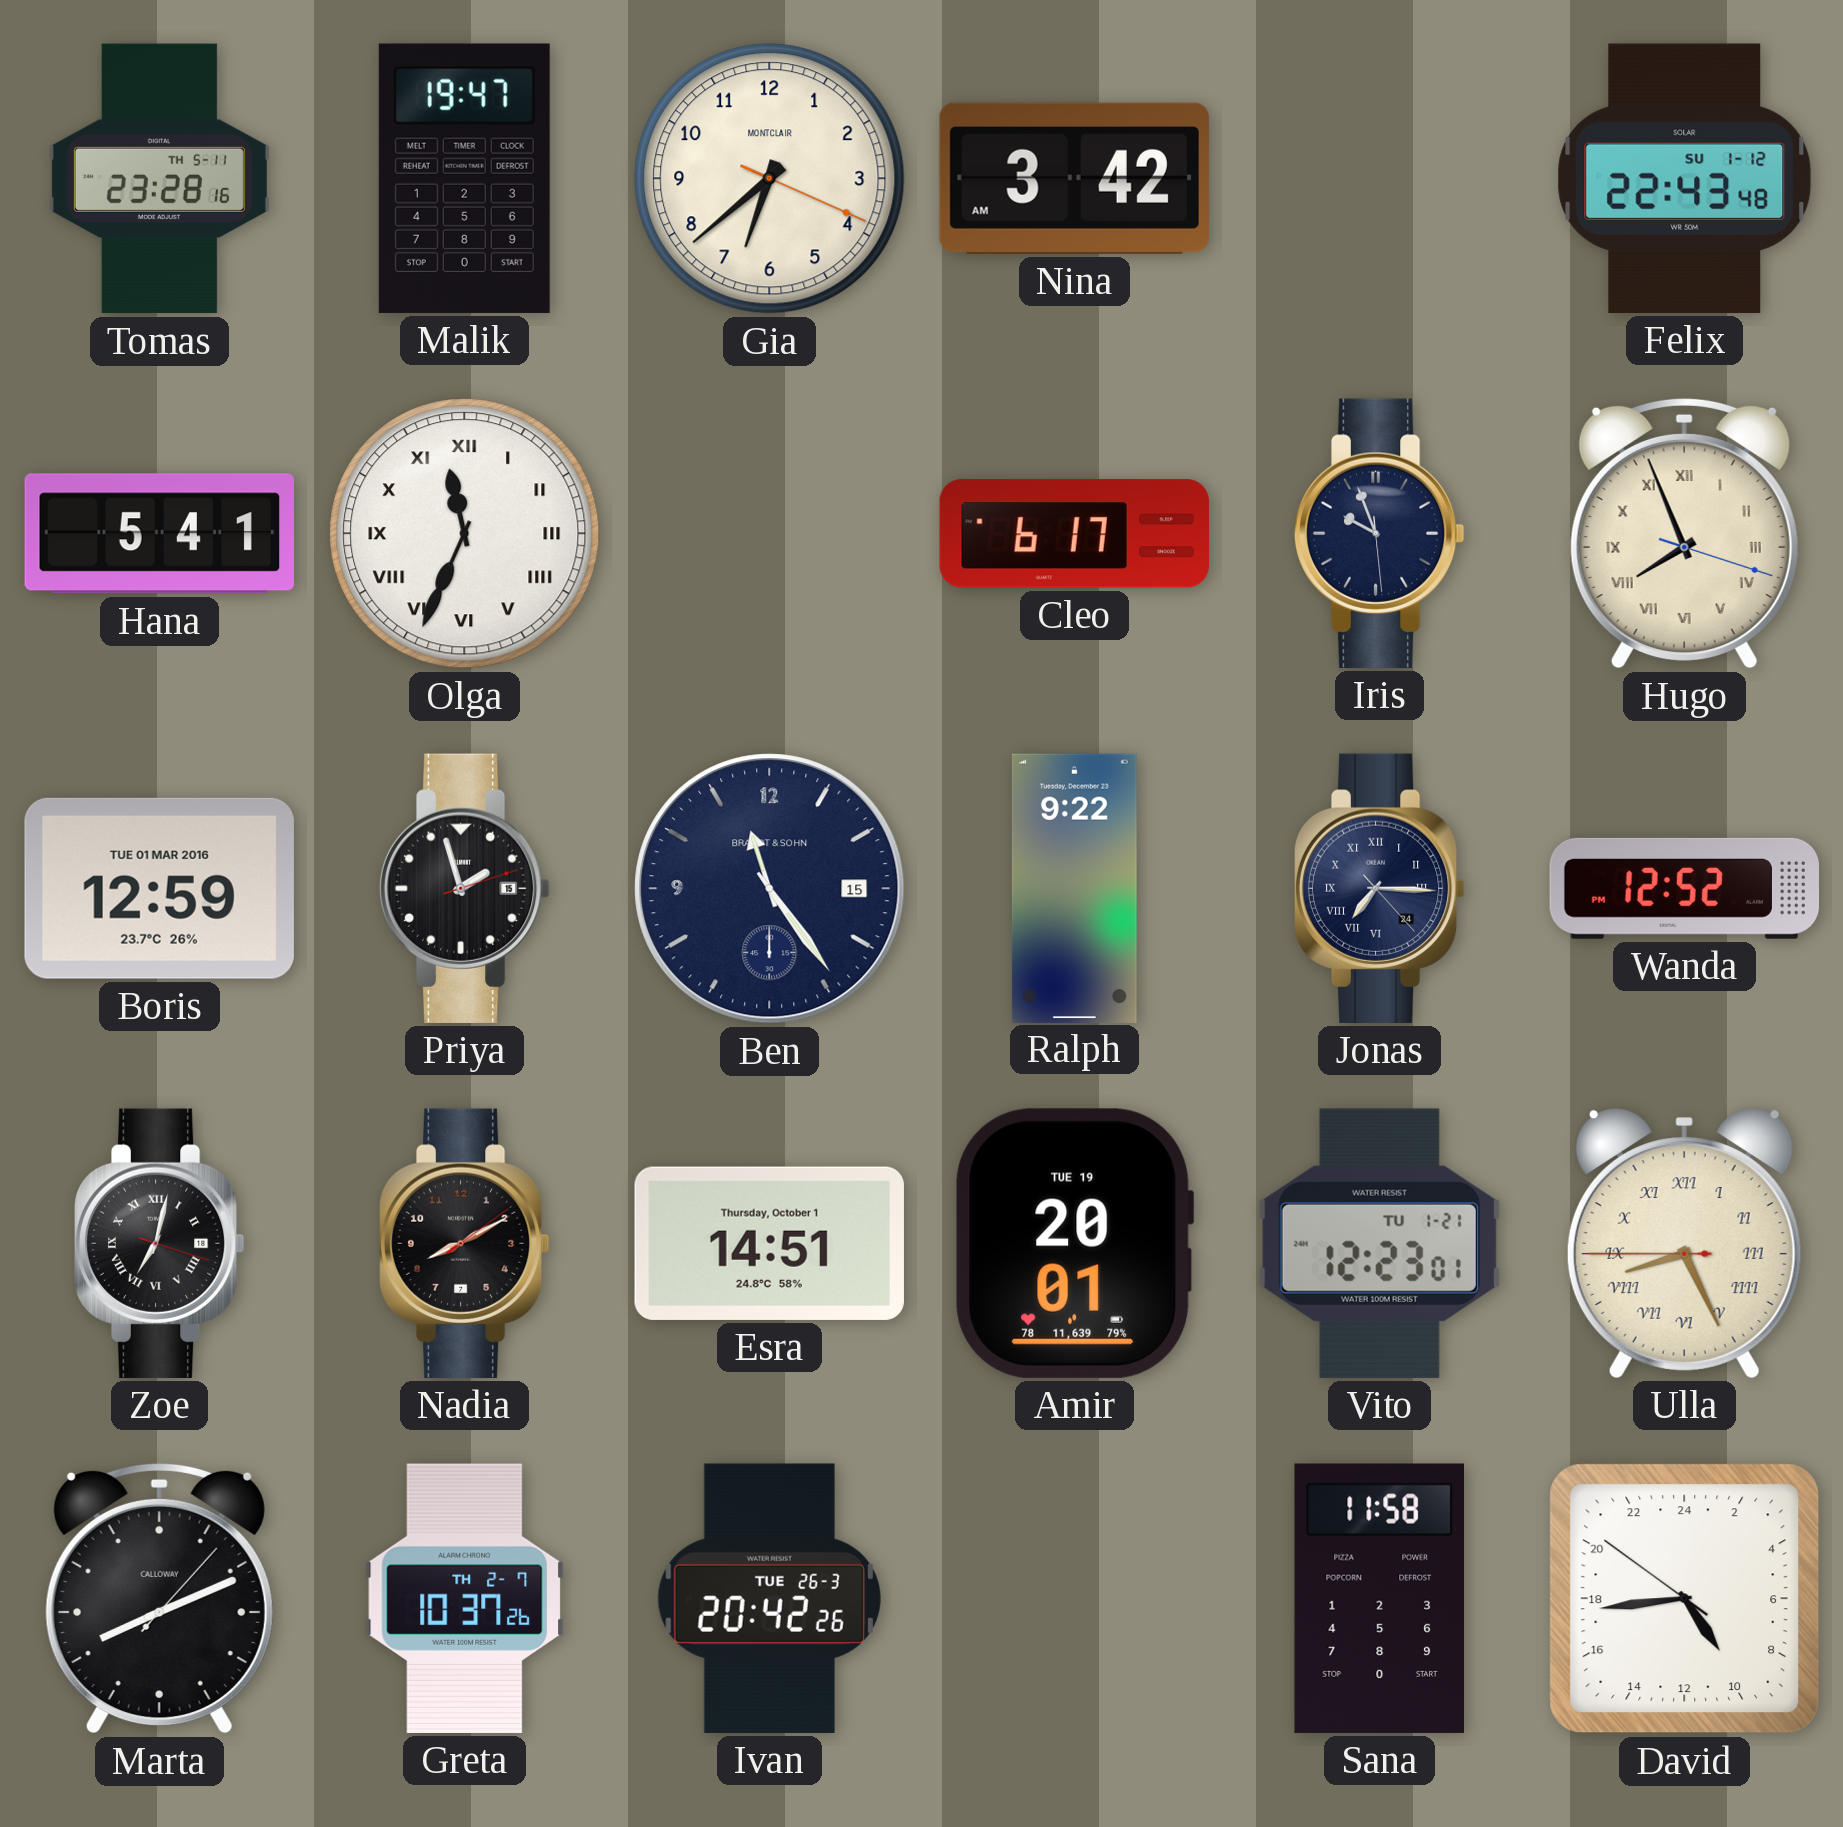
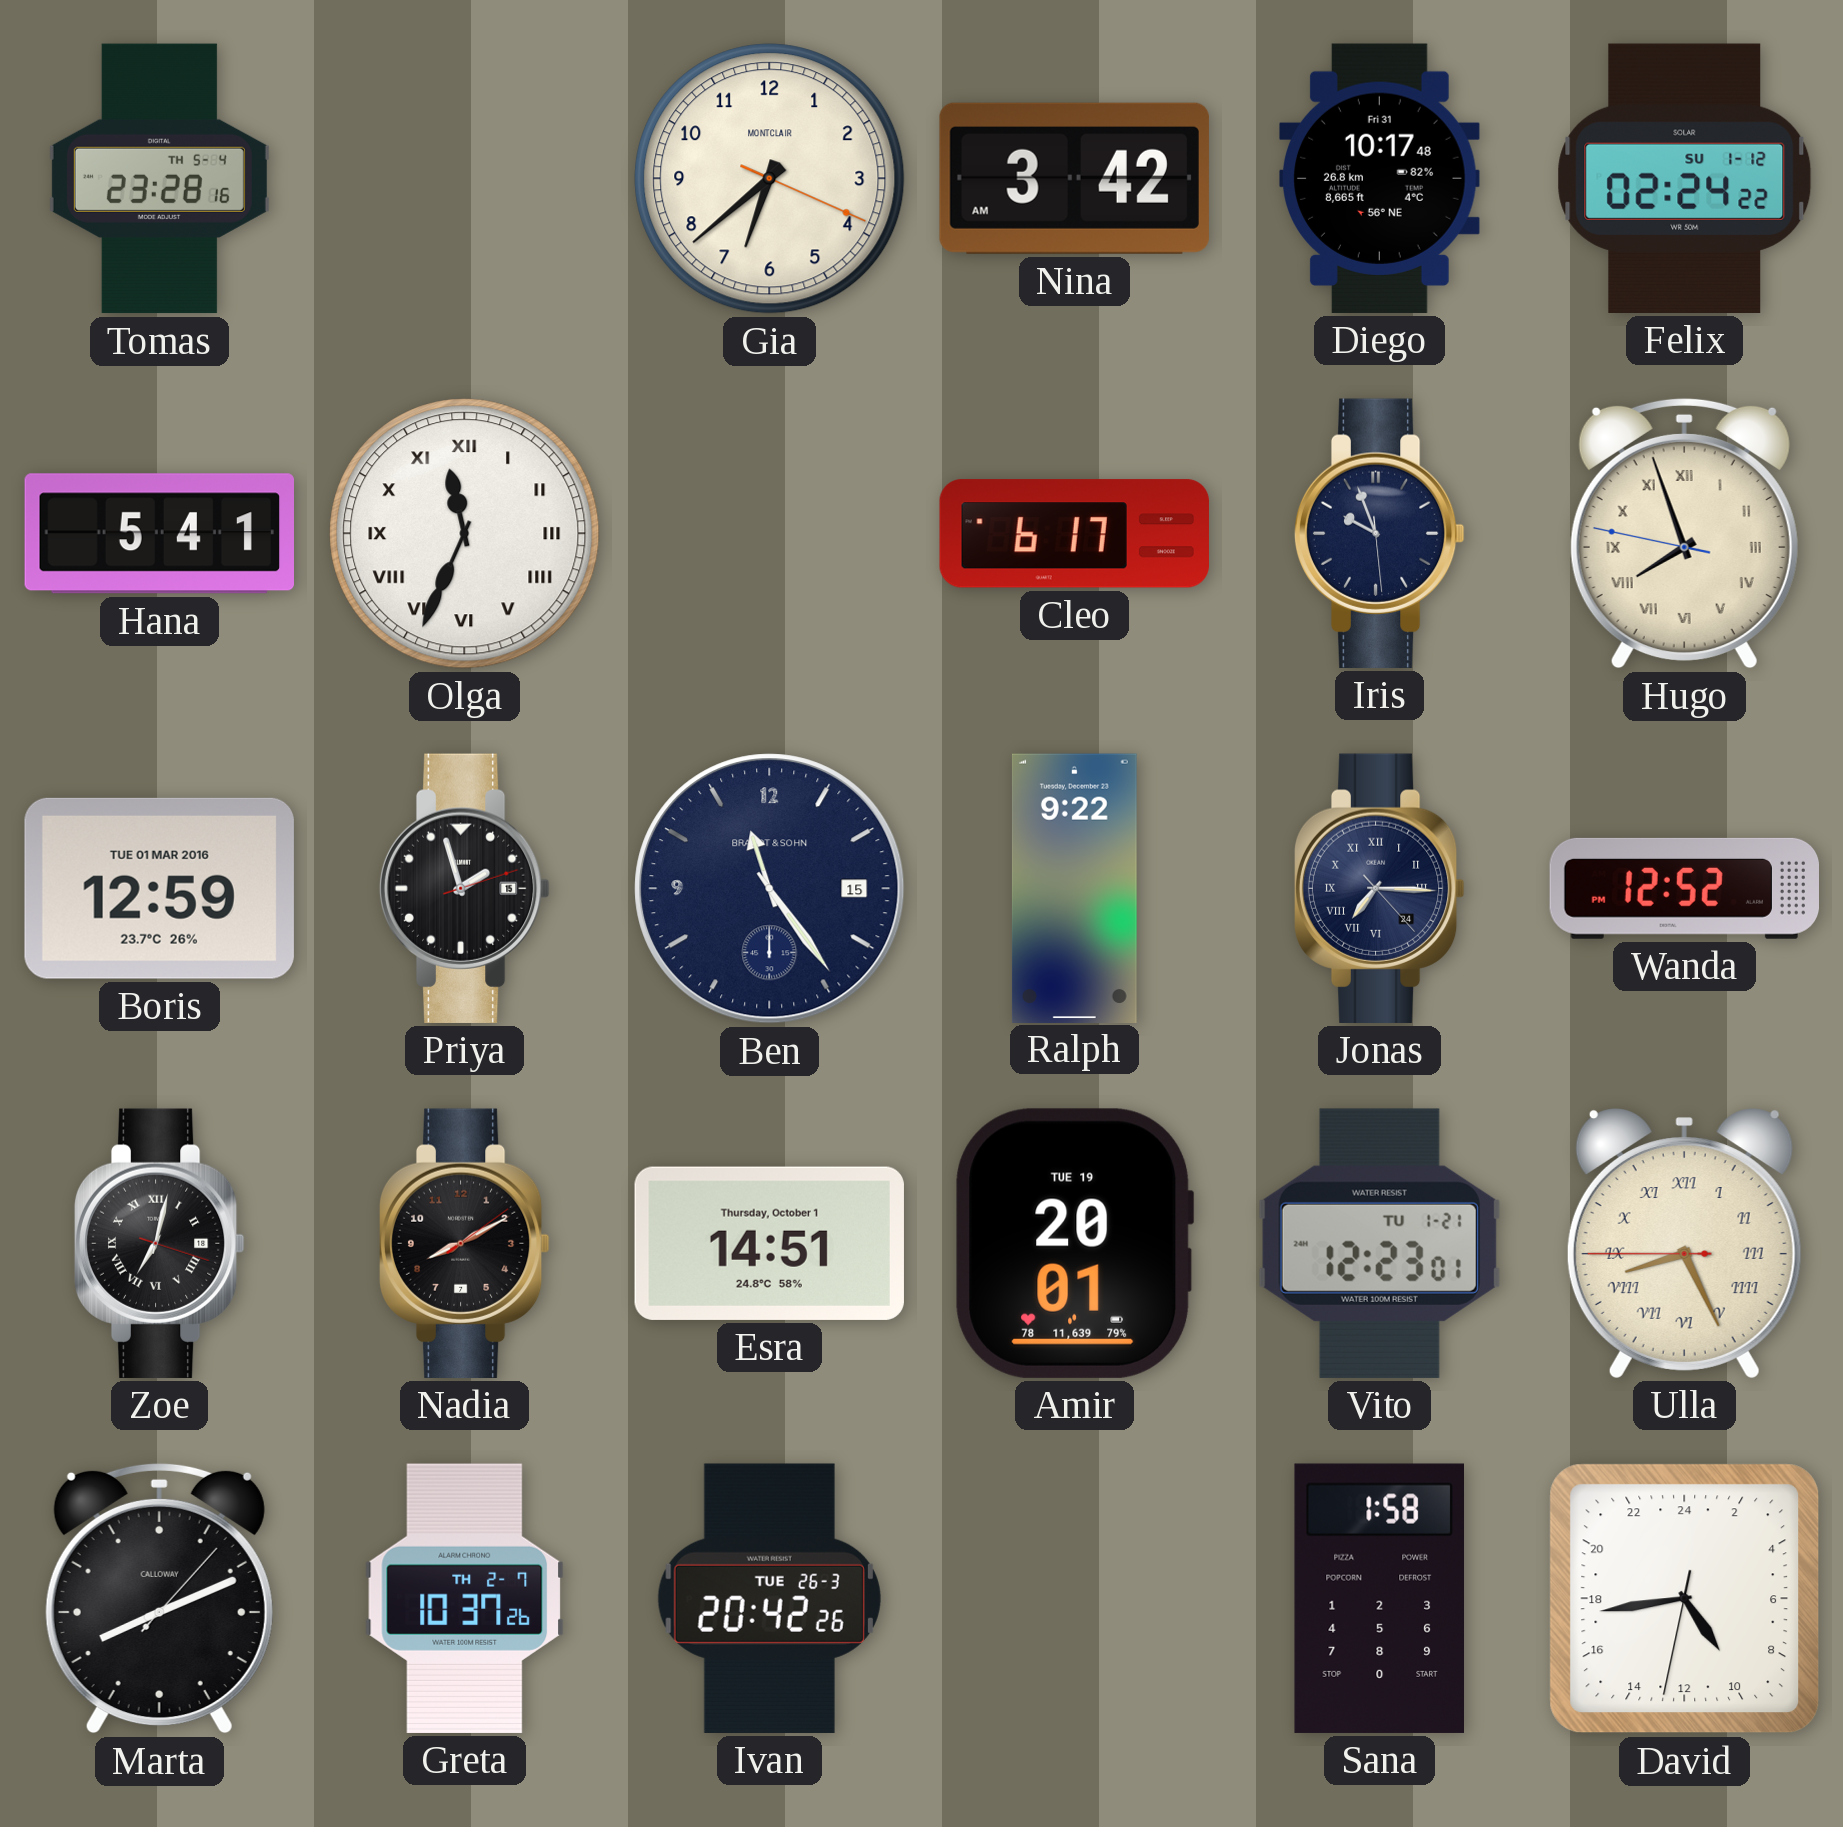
Tomas date: TH 5-11 -> TH 5-4 (159, 179)
Malik: 19:47 -> none (464, 178)
Diego: none -> 10:17 (1380, 178)
Felix: 22:43 -> 02:24 (1685, 178)
Hugo: 7:56:18 -> 7:56:47 (1684, 533)
Sana: 11:58 -> 1:58 (1379, 1598)
David: 9:43:51 -> 9:43:32 (1685, 1599)
